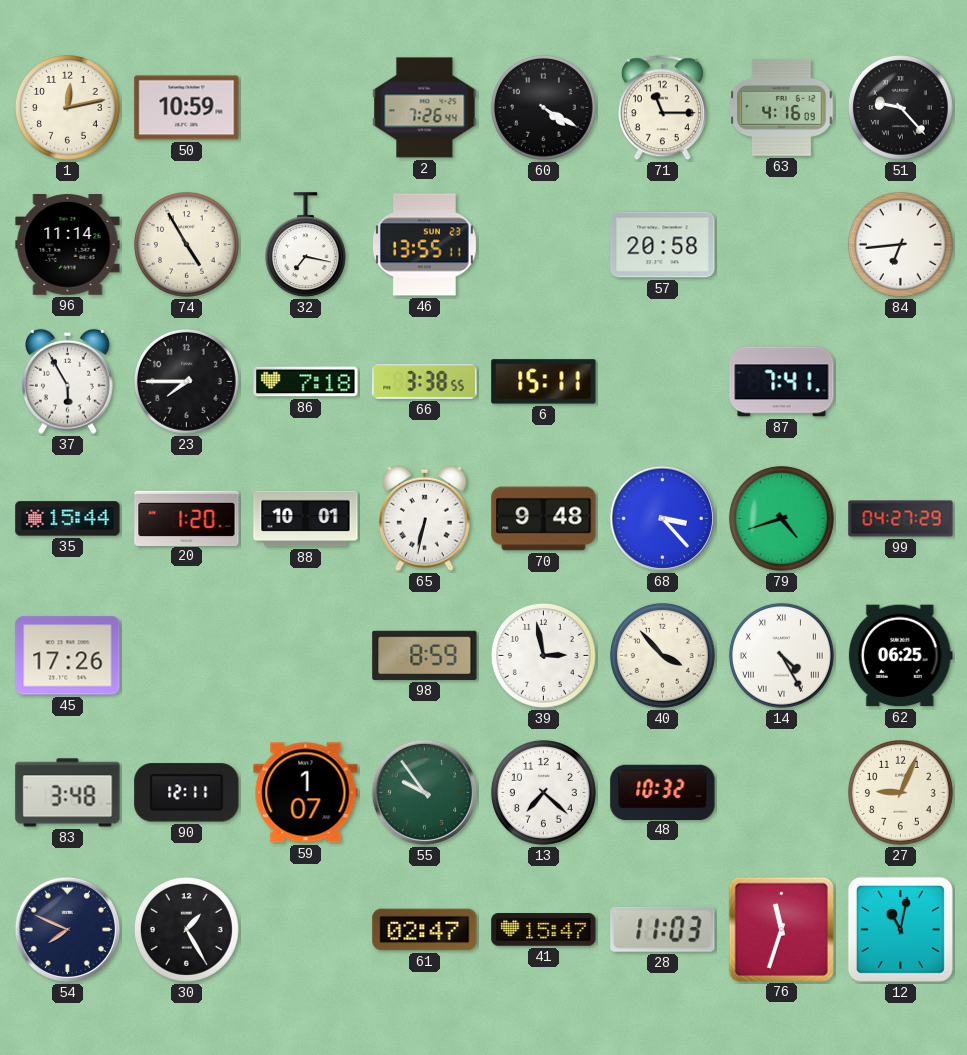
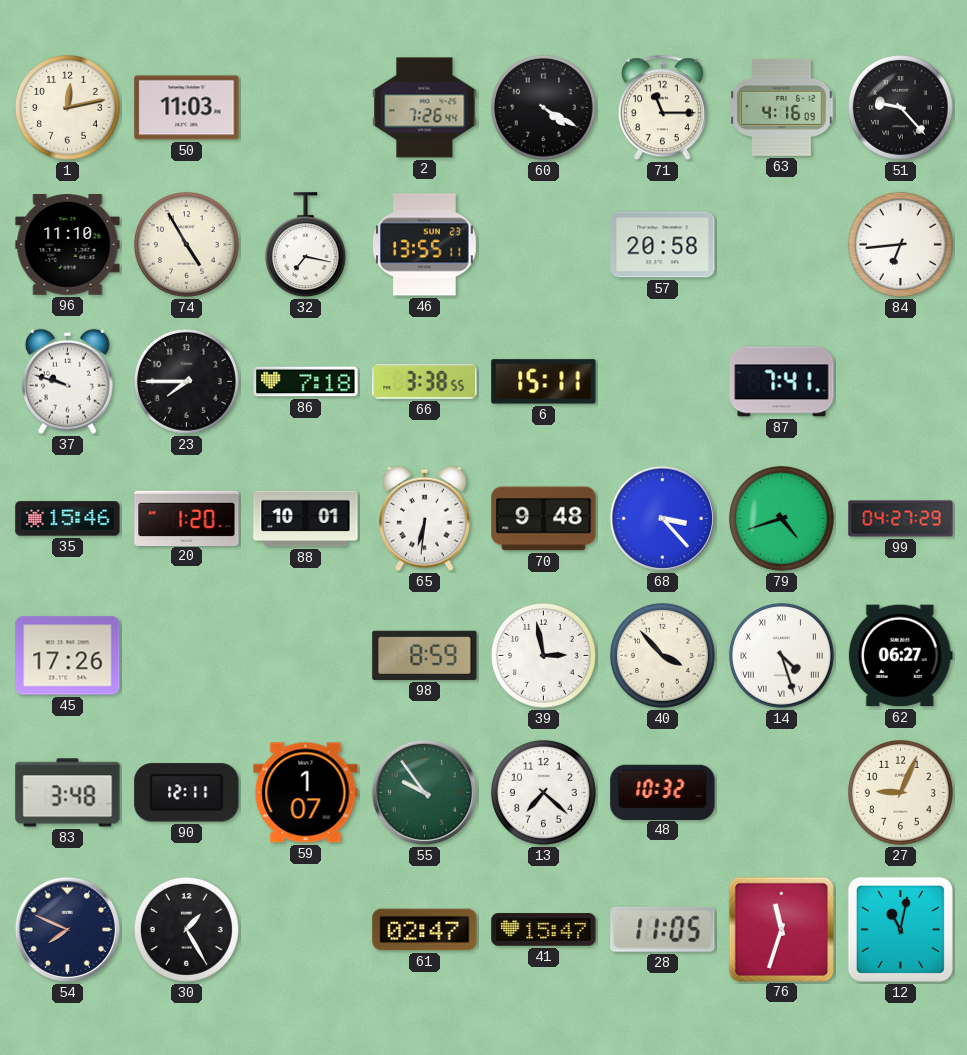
50: 10:59 -> 11:03 (187, 108)
96: 11:14 -> 11:10 (68, 245)
37: 5:55 -> 9:48 (68, 381)
35: 15:44 -> 15:46 (68, 519)
65: 6:32 -> 6:31 (425, 518)
14: 4:25 -> 4:27 (781, 655)
62: 06:25 -> 06:27 (900, 656)
28: 11:03 -> 11:05 (663, 929)
